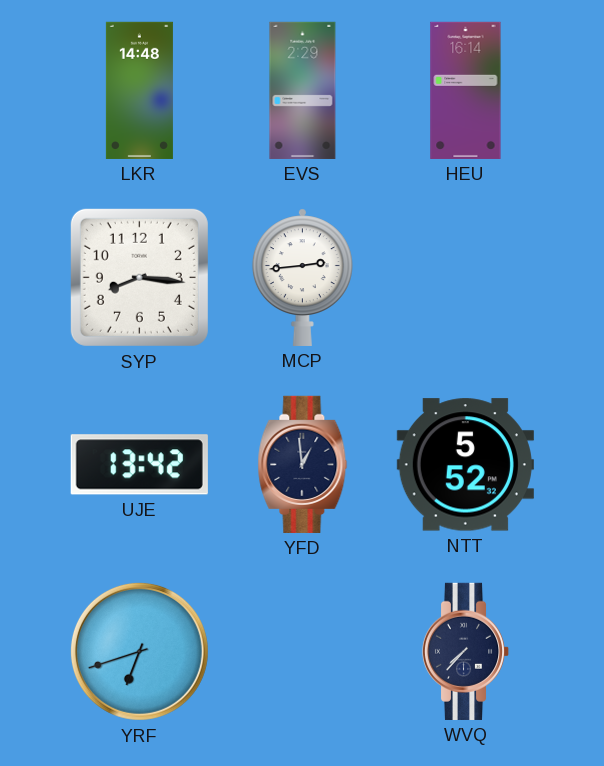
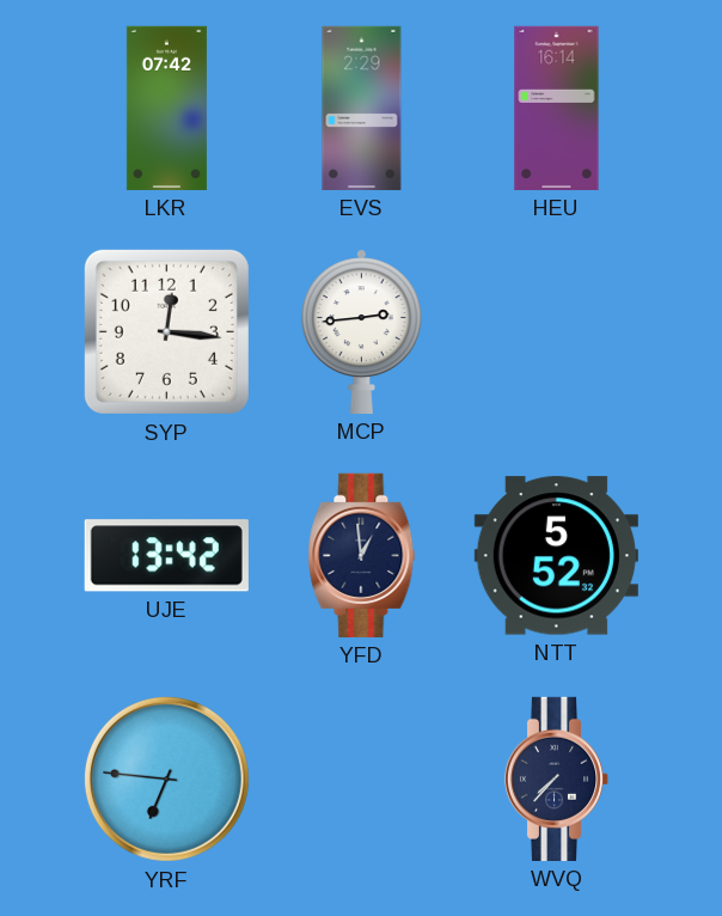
LKR: 14:48 -> 07:42 (166, 108)
SYP: 8:16 -> 12:16 (166, 331)
YRF: 6:42 -> 6:46 (166, 778)
